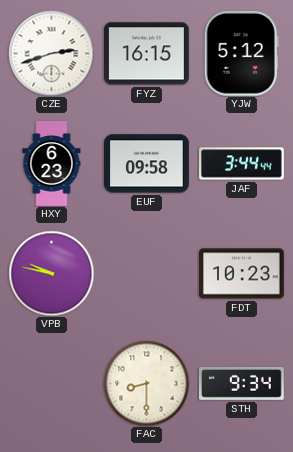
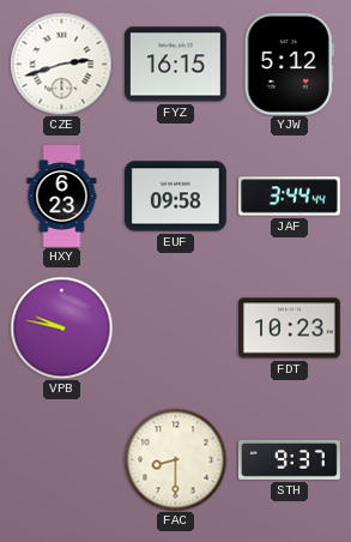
STH: 9:34 -> 9:37 (290, 460)
